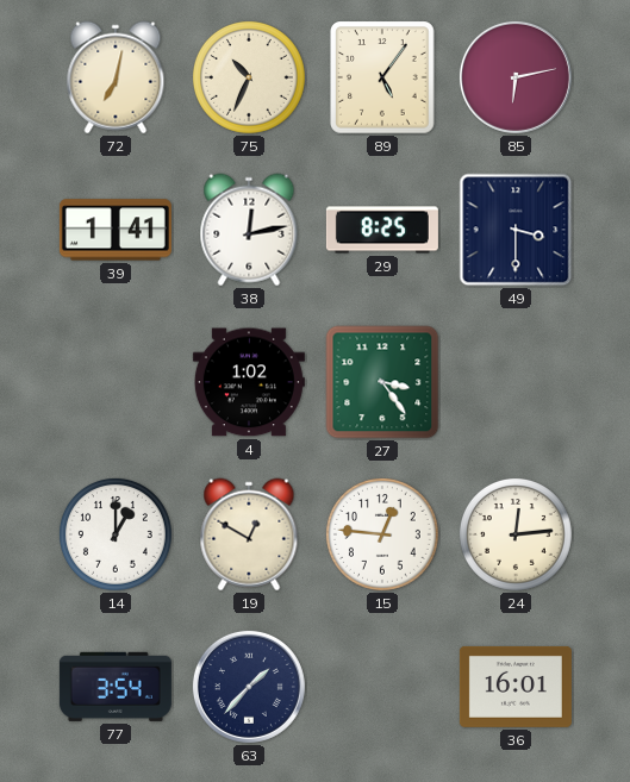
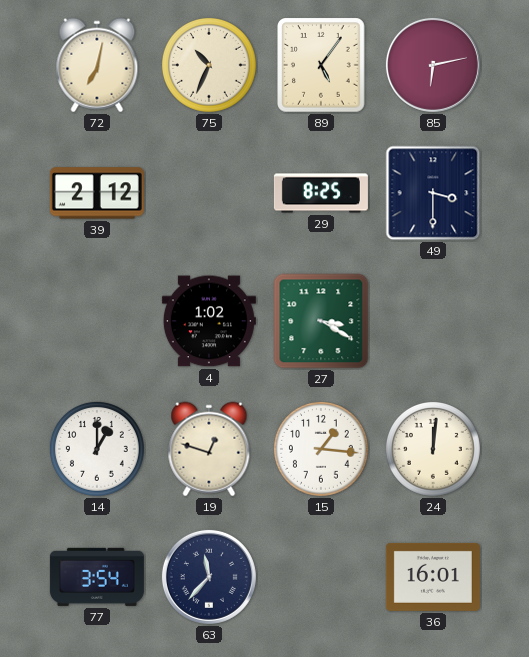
39: 1:41 -> 2:12 (97, 193)
38: 12:13 -> none (249, 230)
27: 3:24 -> 3:20 (321, 321)
19: 12:50 -> 12:48 (209, 449)
15: 12:46 -> 1:16 (321, 449)
24: 12:14 -> 12:01 (433, 449)
63: 1:37 -> 11:37 (209, 577)
